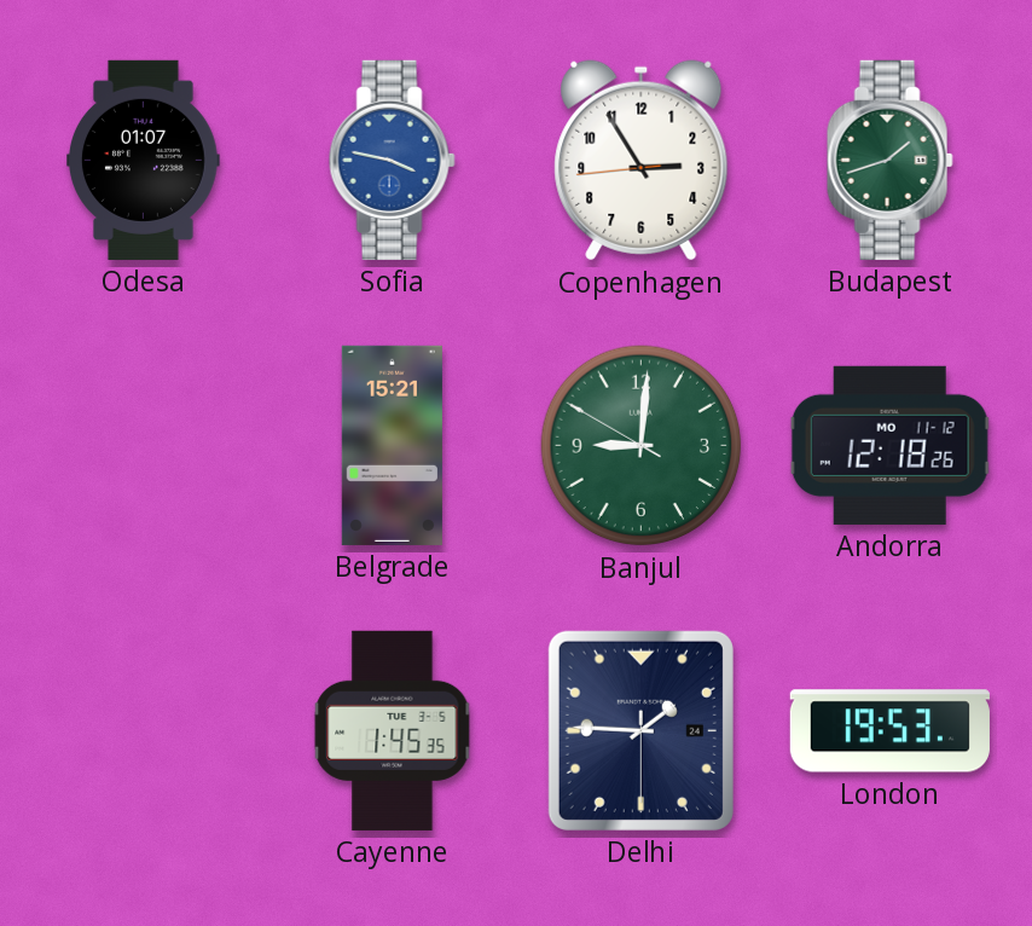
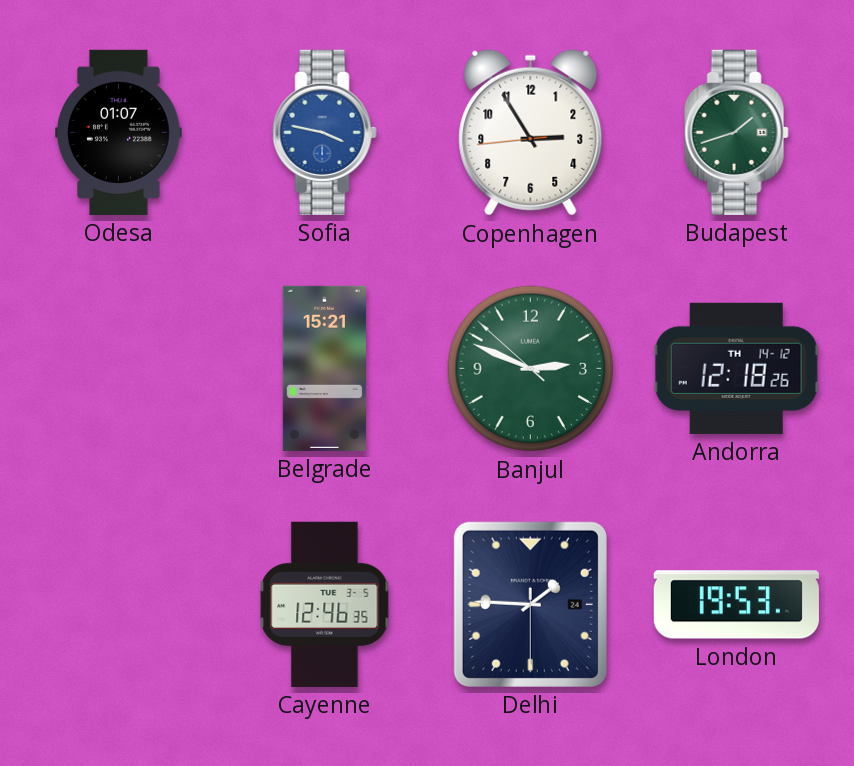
Banjul: 9:00 -> 2:48 (531, 369)
Andorra date: MO 11-12 -> TH 14-12 (736, 368)
Cayenne: 1:45 -> 12:46 (325, 604)
